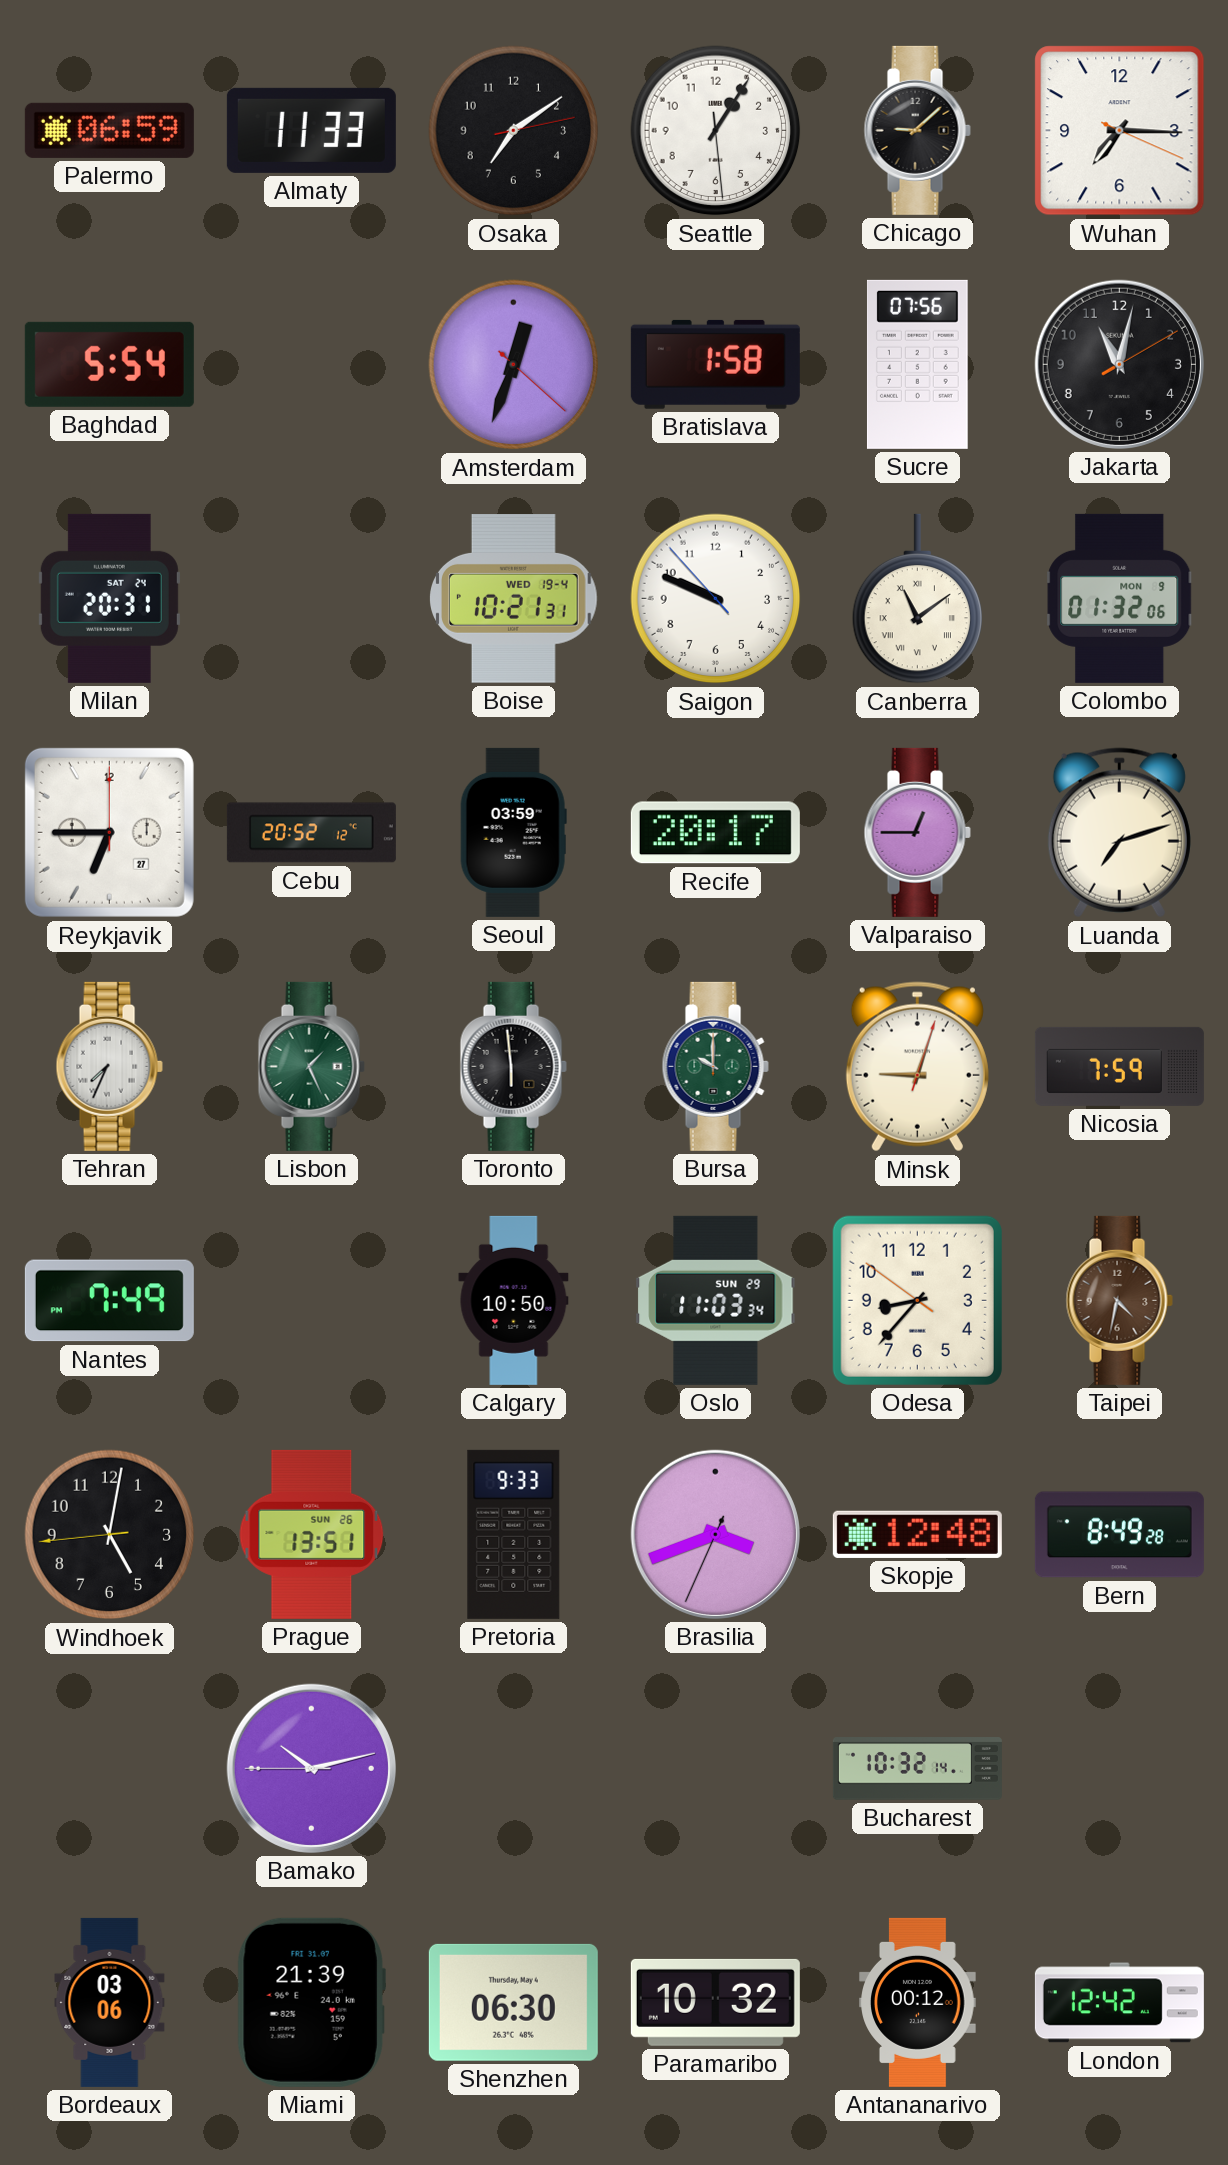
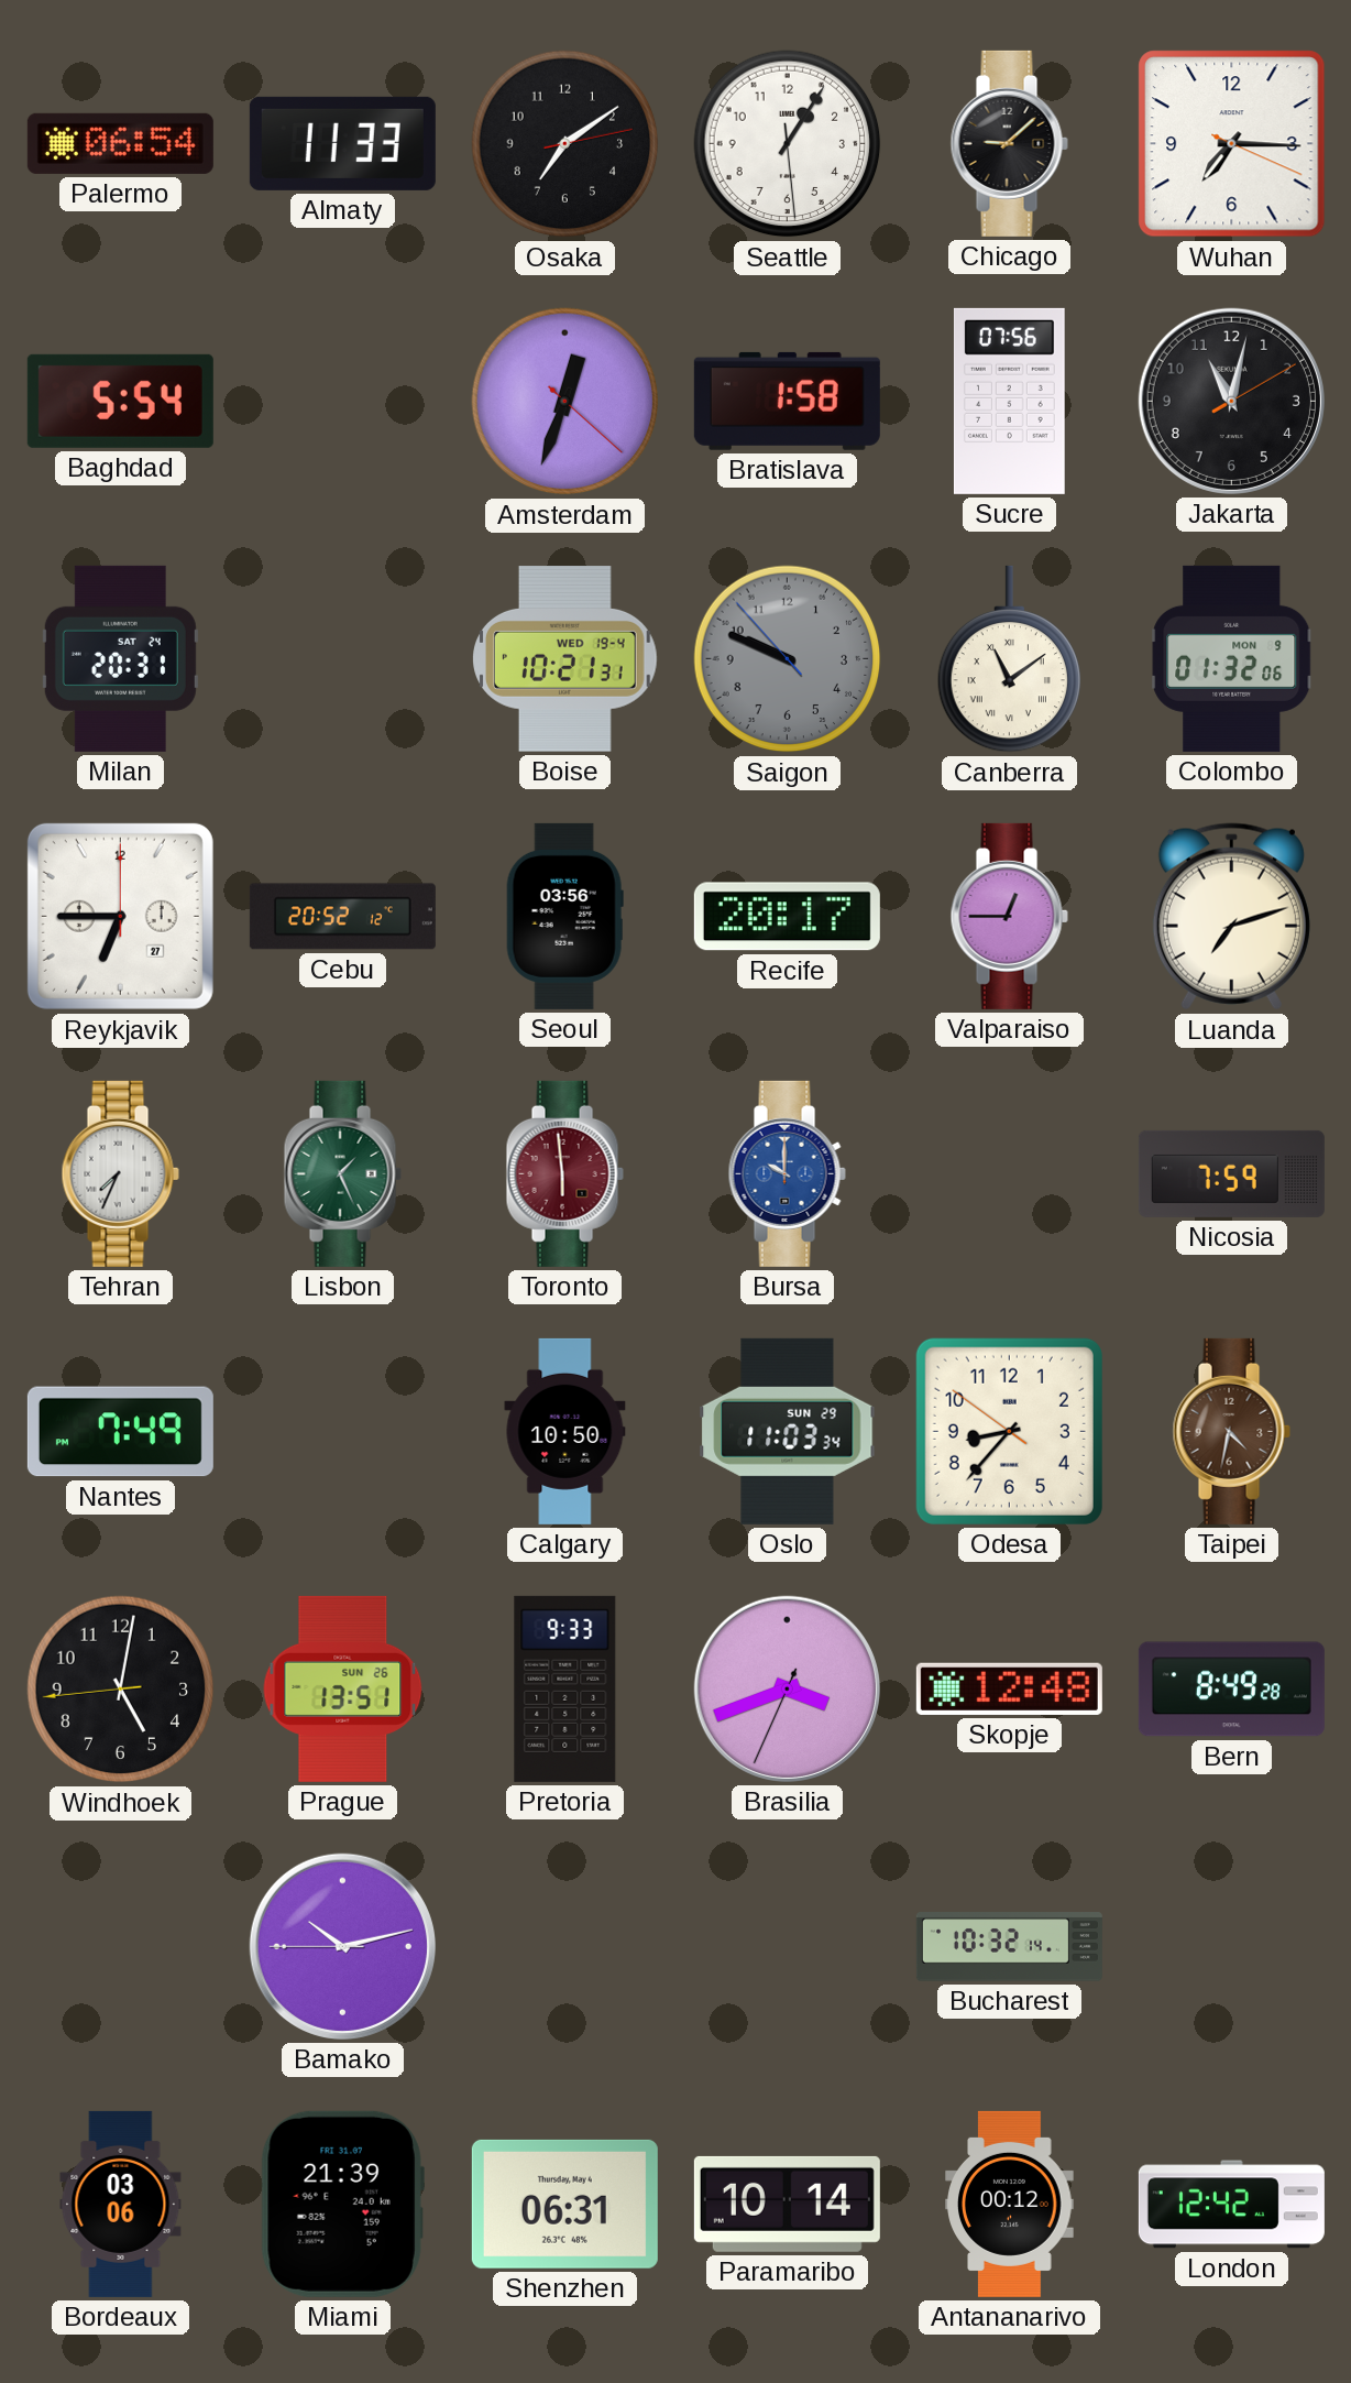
Palermo: 06:59 -> 06:54 (120, 143)
Saigon dial: white -> grey (788, 659)
Seoul: 03:59 -> 03:56 (564, 916)
Toronto dial: black -> burgundy (564, 1173)
Bursa dial: green -> blue (787, 1173)
Minsk: 9:03 -> none (917, 1067)
Shenzhen: 06:30 -> 06:31 (564, 2204)
Paramaribo: 10:32 -> 10:14 (787, 2204)
